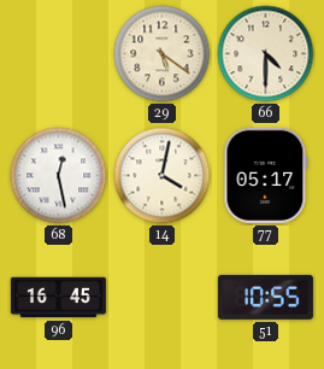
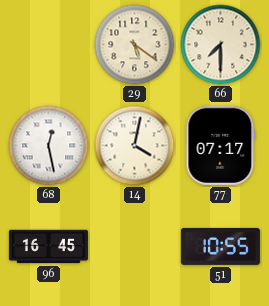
66: 4:30 -> 7:30 (221, 45)
77: 05:17 -> 07:17 (221, 145)
